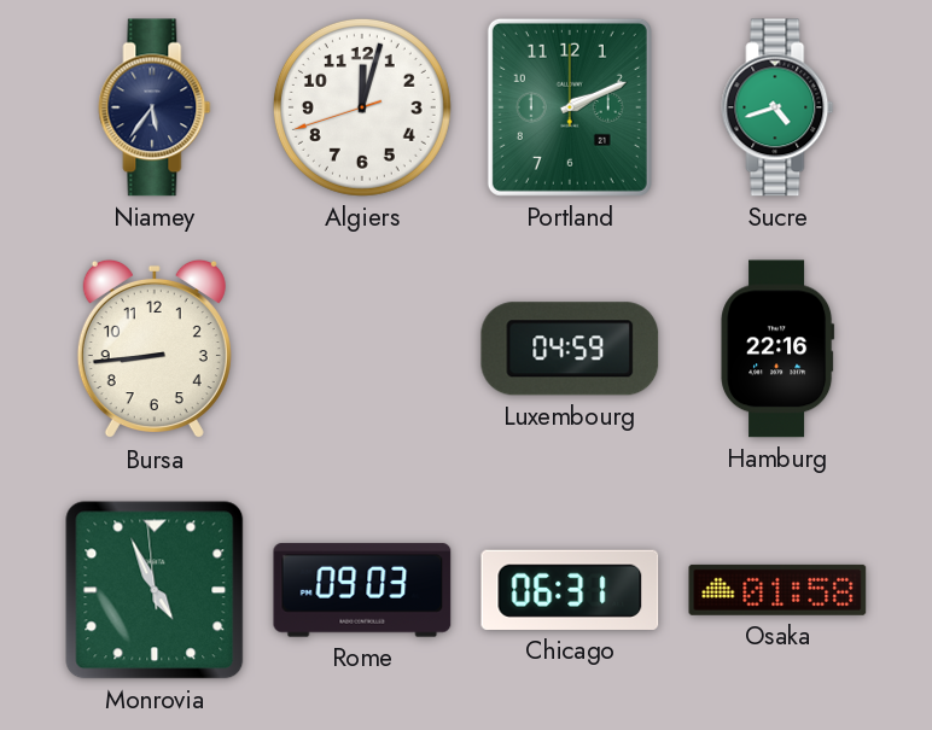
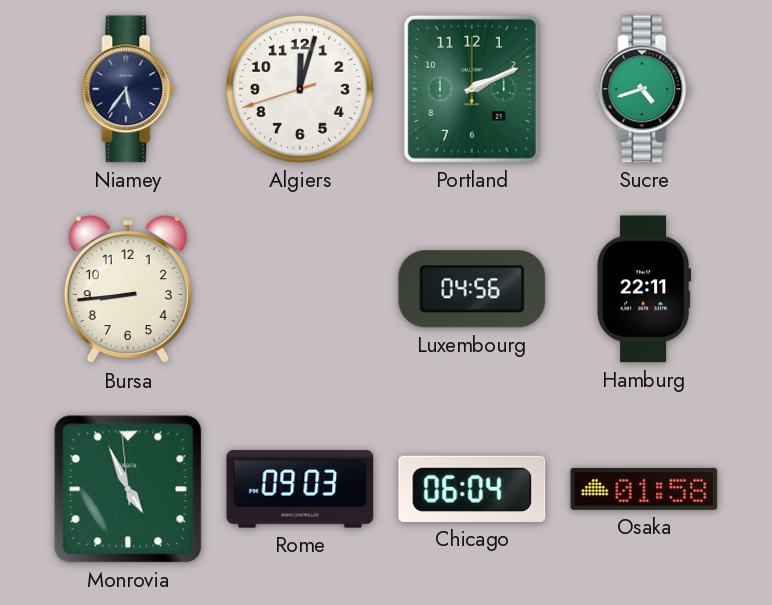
Luxembourg: 04:59 -> 04:56 (472, 289)
Hamburg: 22:16 -> 22:11 (644, 289)
Chicago: 06:31 -> 06:04 (472, 489)
